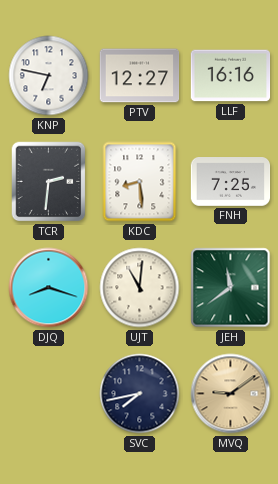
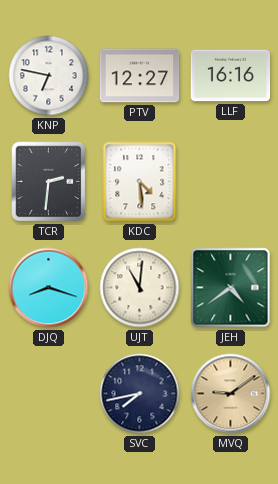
KDC: 8:29 -> 4:29 (140, 182)
FNH: 7:25 -> none (231, 182)
JEH: 11:39 -> 4:39 (231, 288)
